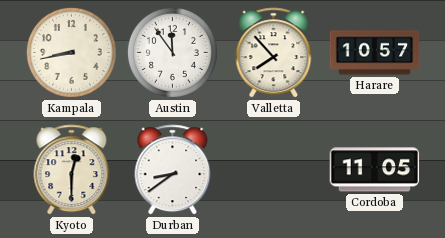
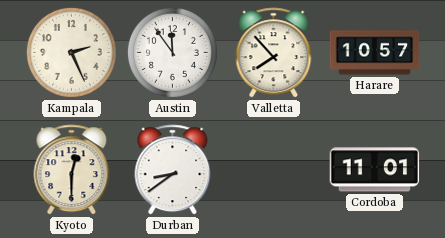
Kampala: 8:43 -> 2:26 (71, 52)
Cordoba: 11:05 -> 11:01 (375, 170)
